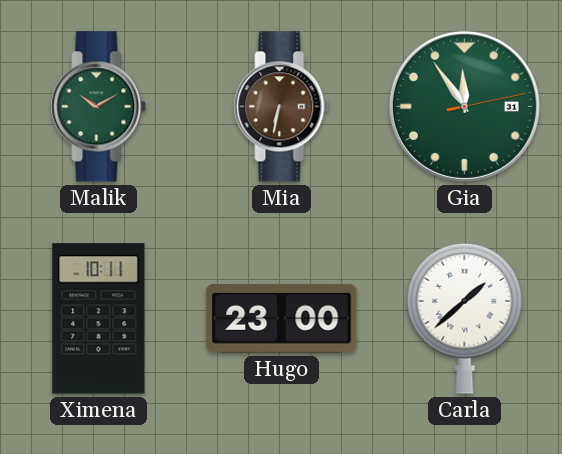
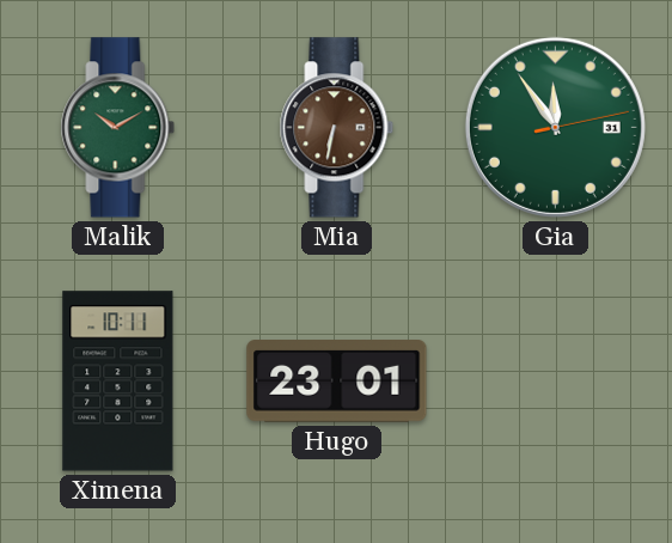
Hugo: 23:00 -> 23:01 (337, 382)
Carla: 1:38 -> none (465, 318)
